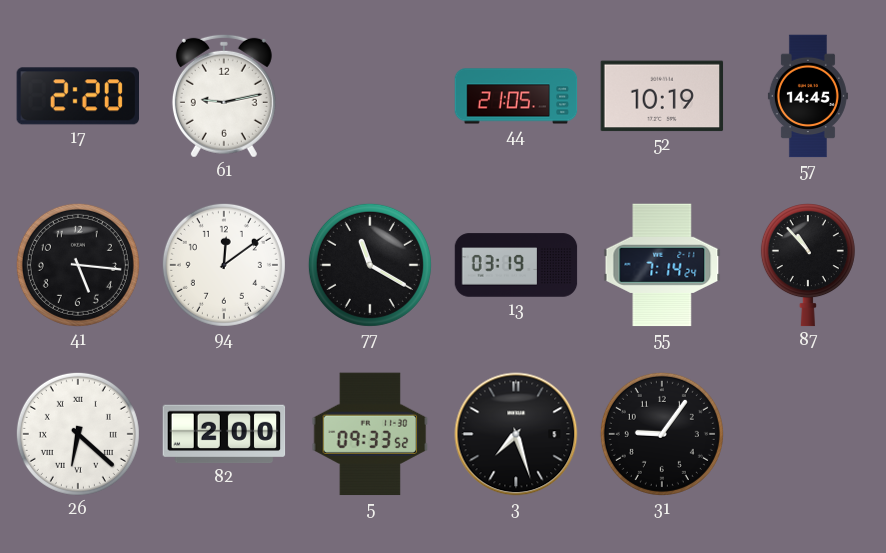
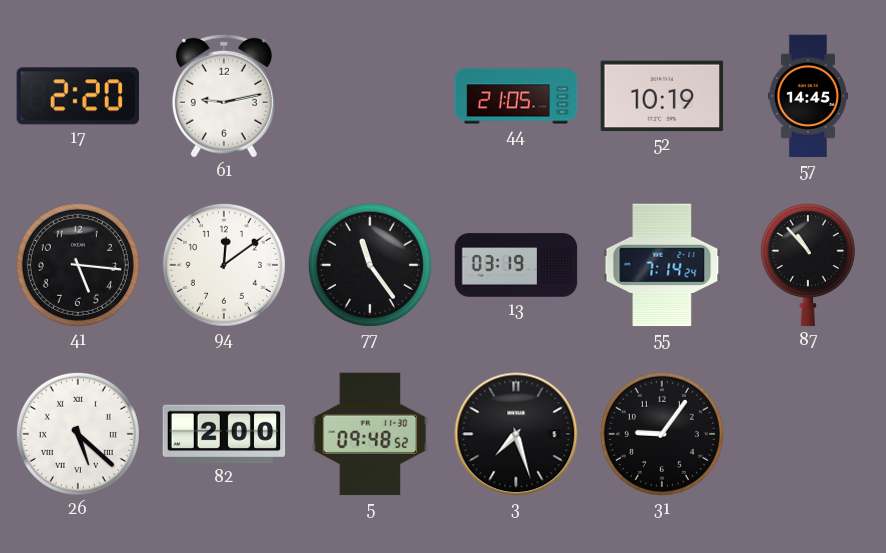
77: 11:20 -> 11:24 (370, 265)
26: 6:22 -> 5:22 (78, 434)
5: 09:33 -> 09:48 (370, 434)
